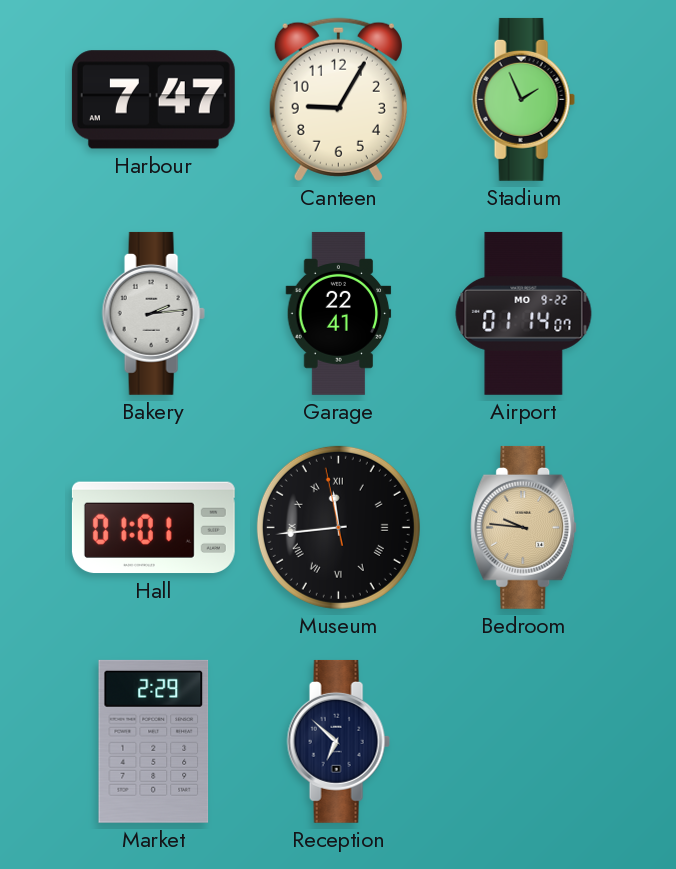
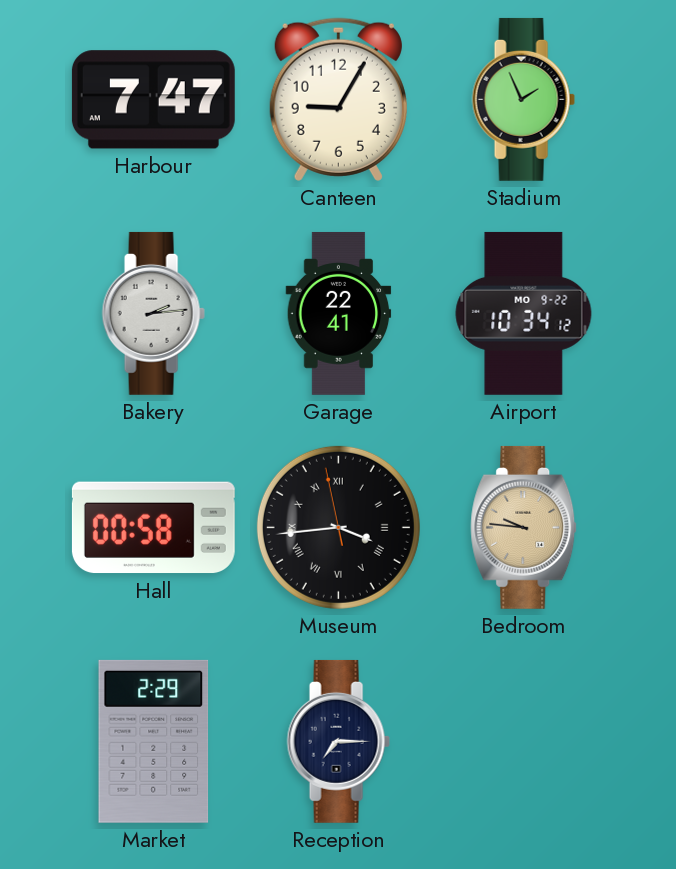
Airport: 01:14 -> 10:34 (524, 313)
Hall: 01:01 -> 00:58 (153, 528)
Museum: 11:43 -> 3:43 (338, 527)
Reception: 6:52 -> 7:15 (338, 741)
